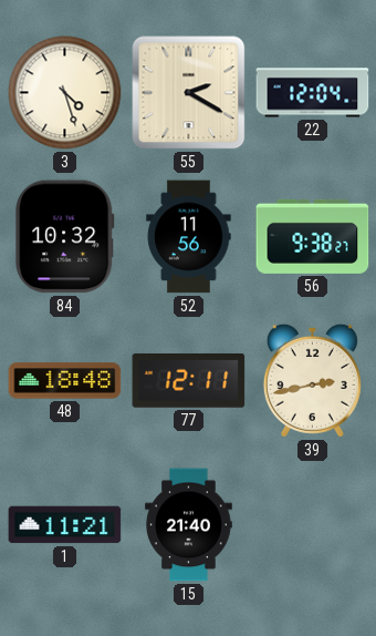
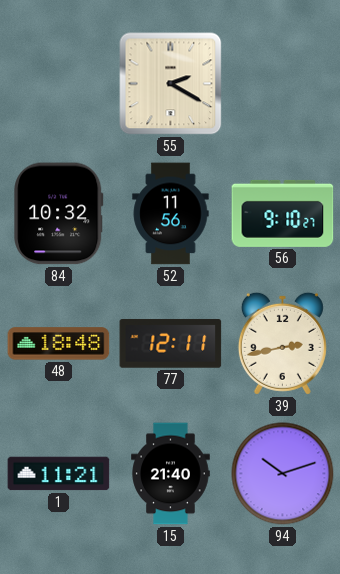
3: 4:27 -> none (65, 93)
22: 12:04 -> none (313, 93)
56: 9:38 -> 9:10 (283, 213)
94: none -> 10:12 (283, 474)
